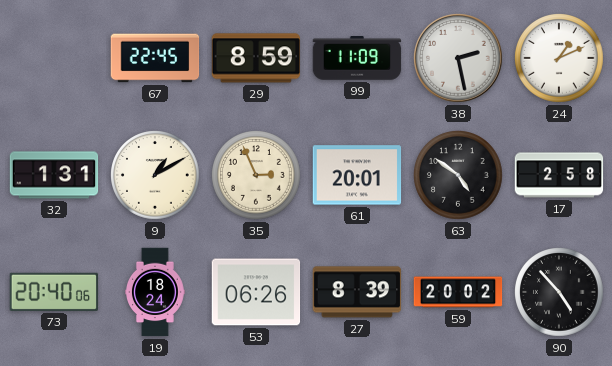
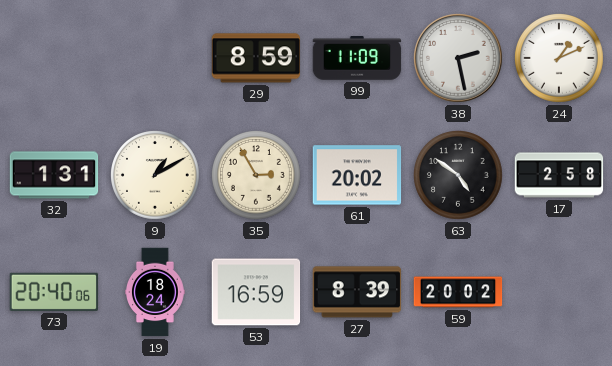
67: 22:45 -> none (155, 58)
35: 2:56 -> 2:55 (257, 176)
61: 20:01 -> 20:02 (357, 175)
53: 06:26 -> 16:59 (256, 292)
90: 4:53 -> none (560, 293)
